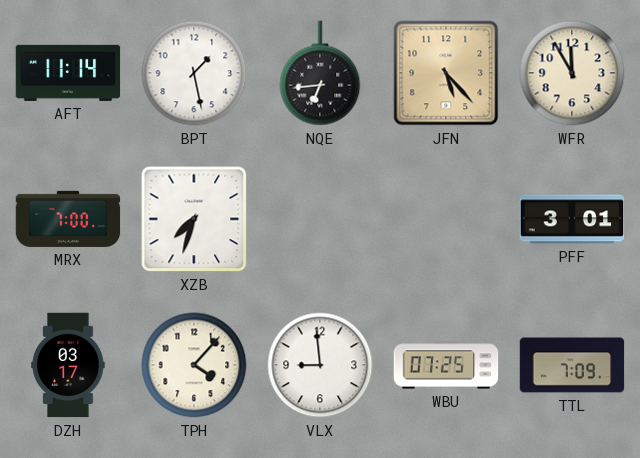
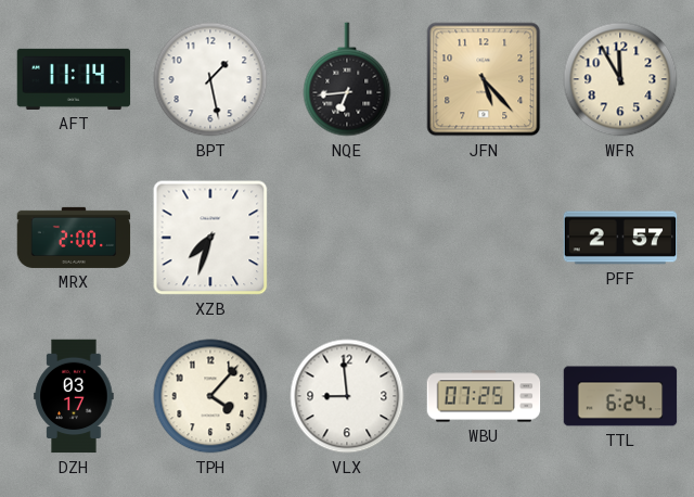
MRX: 7:00 -> 2:00 (74, 238)
PFF: 3:01 -> 2:57 (620, 238)
TTL: 7:09 -> 6:24 (620, 396)
